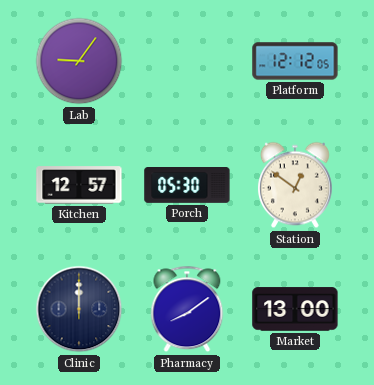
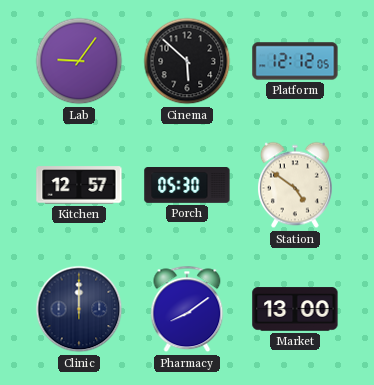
Cinema: none -> 5:52 (187, 61)
Station: 12:51 -> 4:51 (295, 185)
